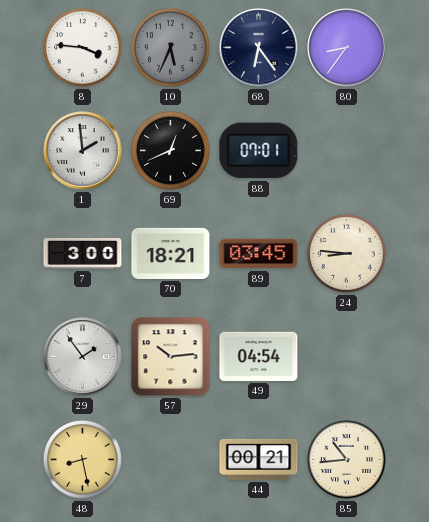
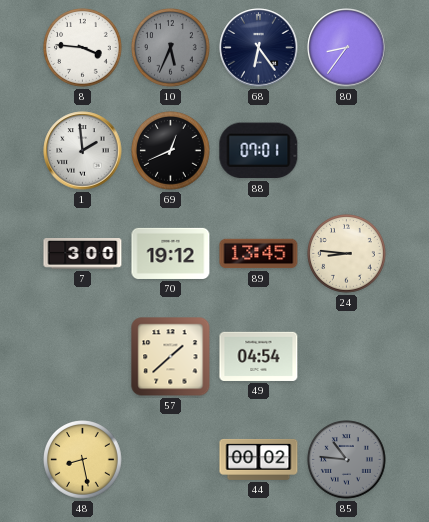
70: 18:21 -> 19:12 (171, 253)
89: 03:45 -> 13:45 (259, 254)
29: 1:54 -> none (83, 357)
57: 10:14 -> 1:38 (171, 357)
44: 00:21 -> 00:02 (259, 459)
85: 10:44 -> 10:46 (347, 460)
85 dial: cream -> grey (347, 460)
